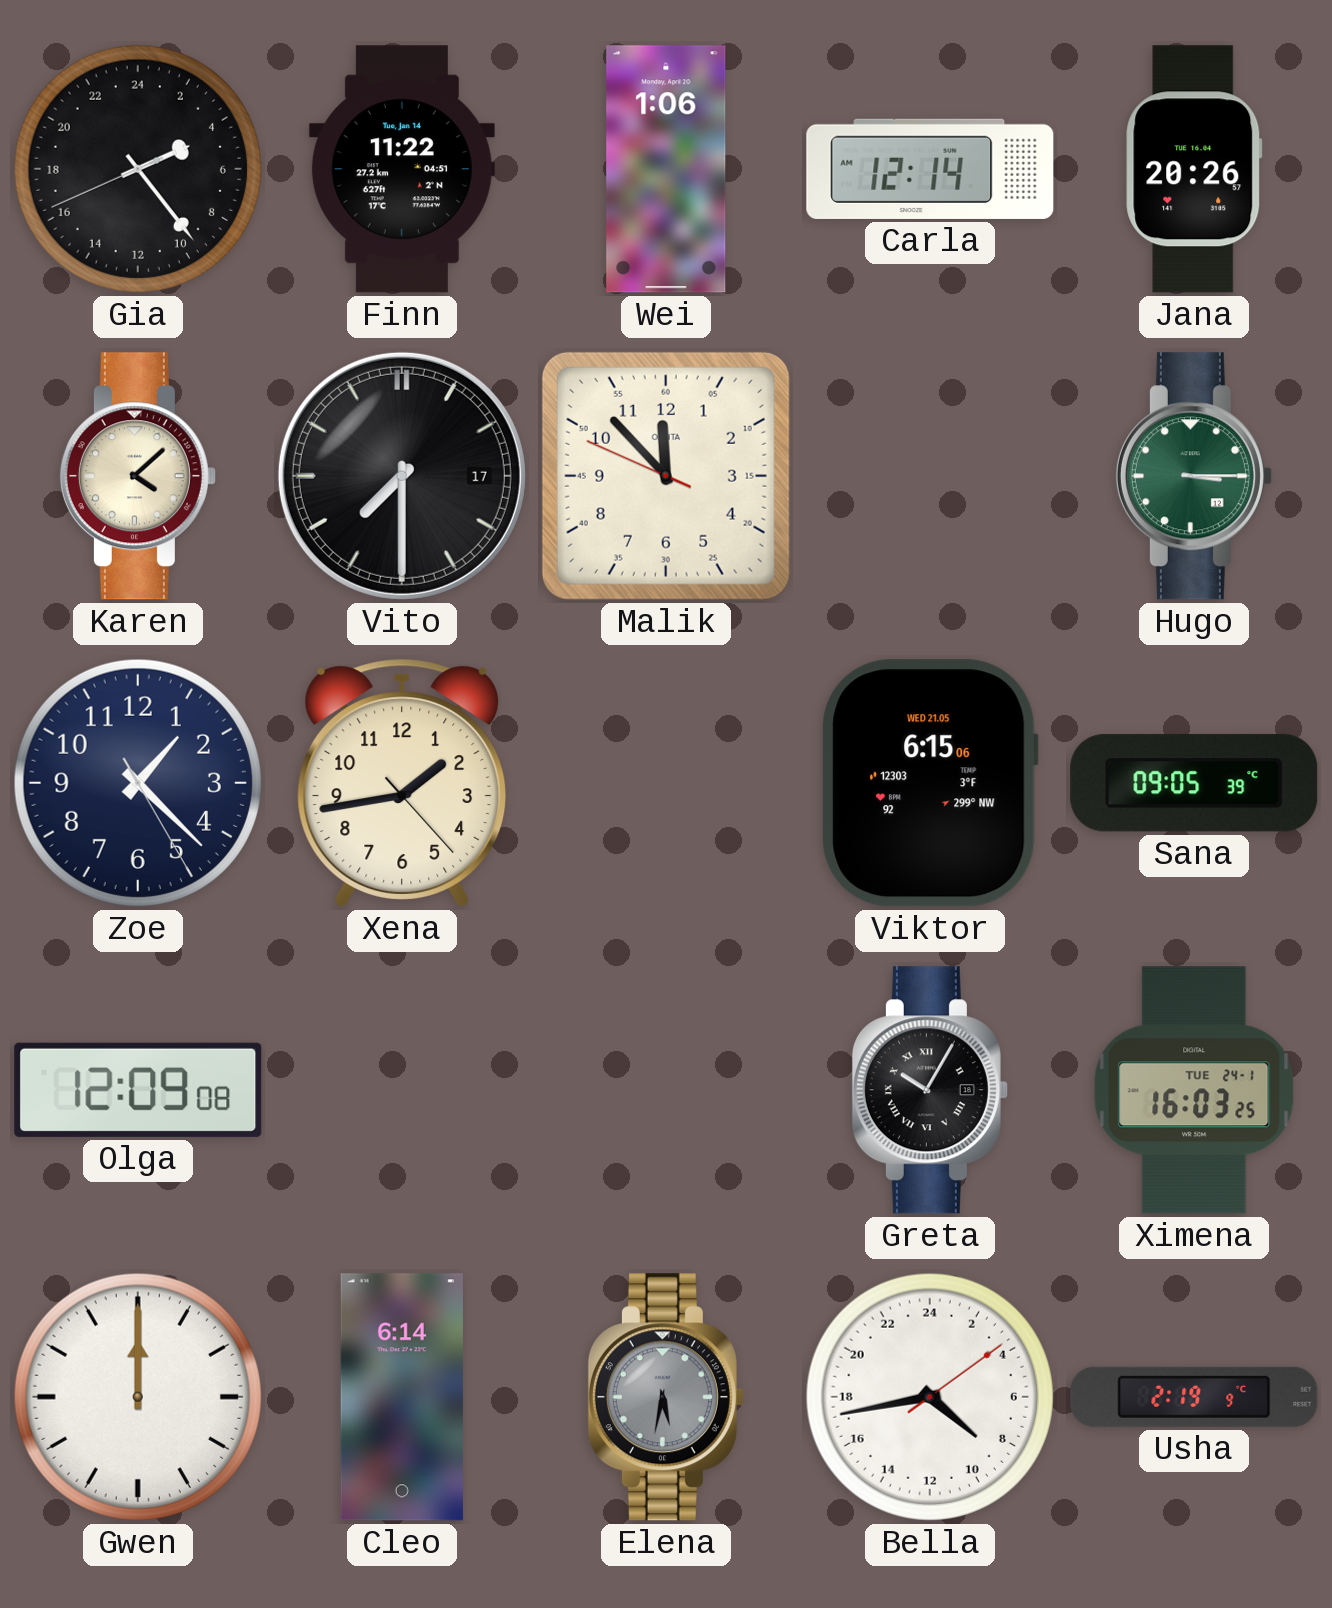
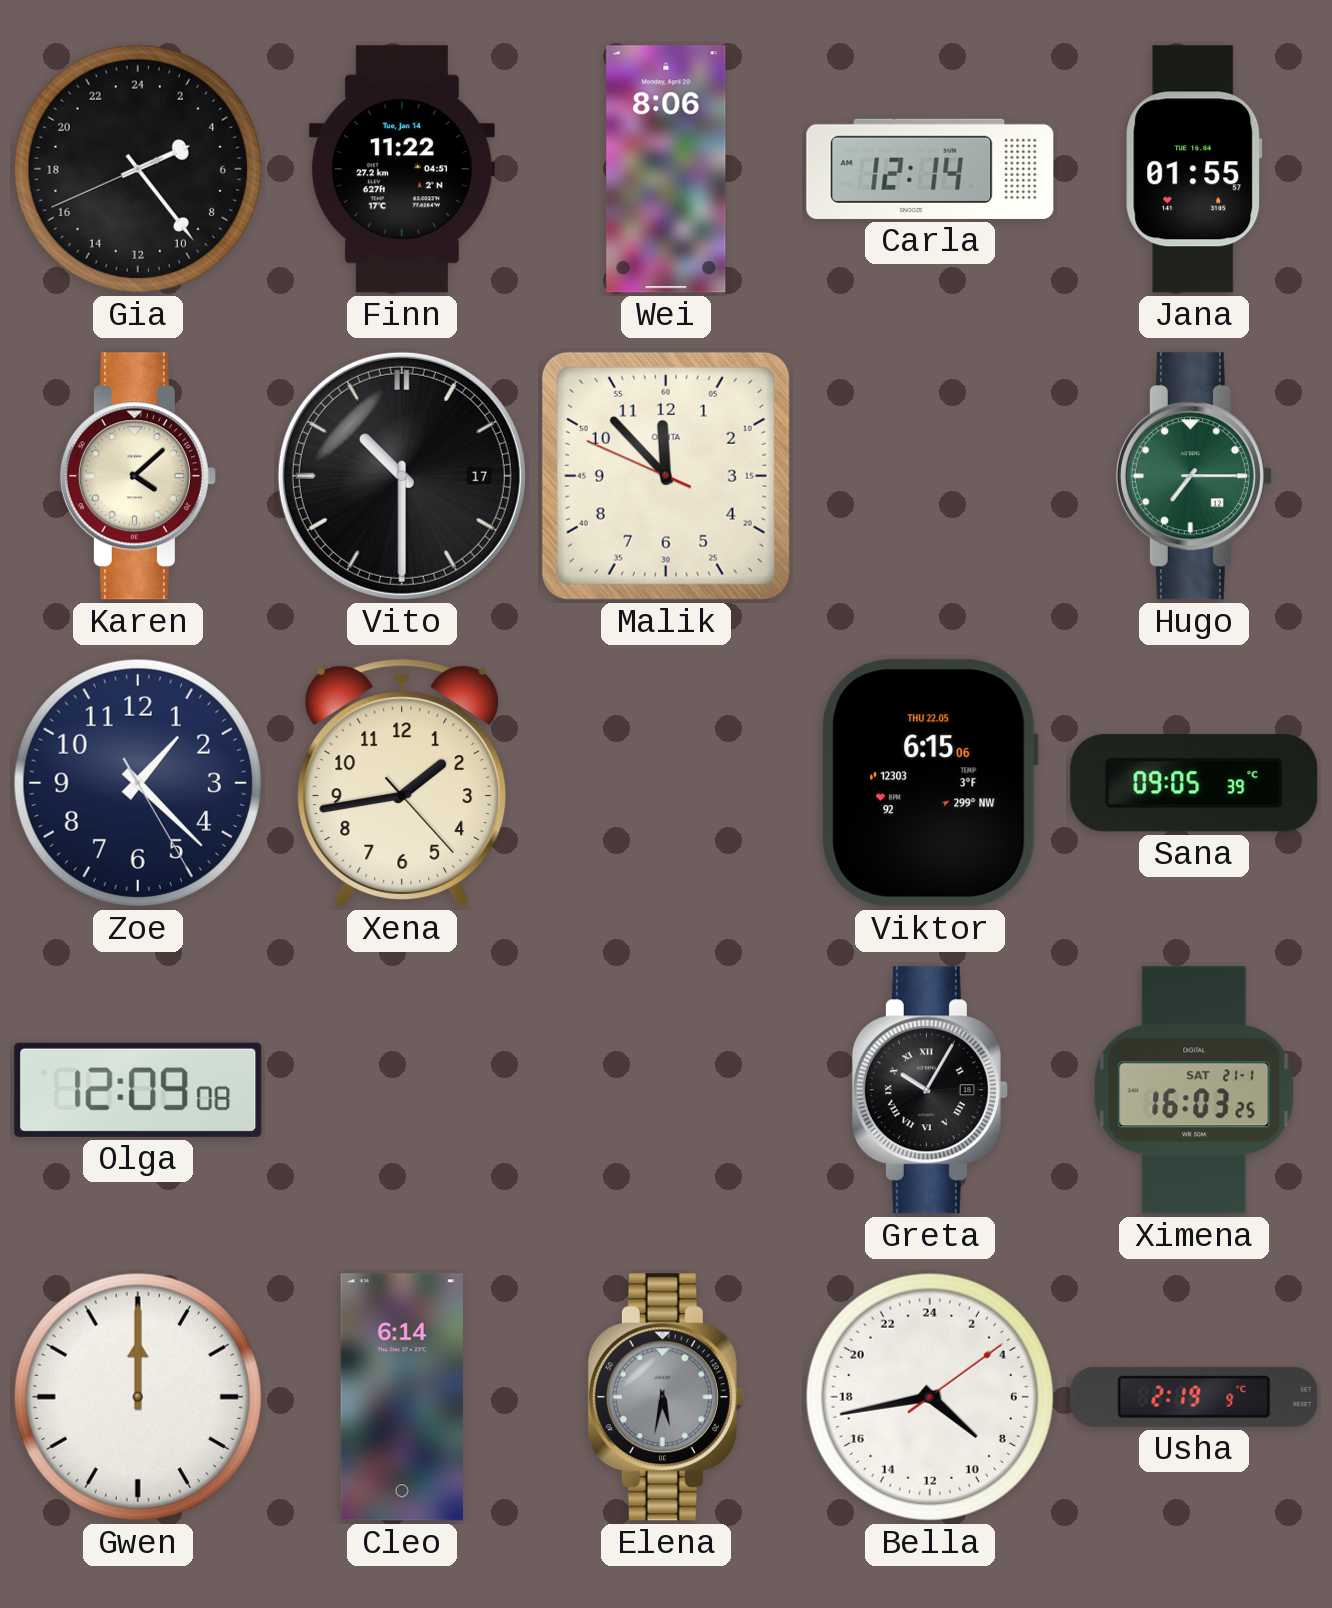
Wei: 1:06 -> 8:06 (666, 169)
Jana: 20:26 -> 01:55 (1194, 169)
Vito: 7:30 -> 10:30 (402, 476)
Hugo: 3:15 -> 7:15 (1194, 476)
Viktor date: WED 21.05 -> THU 22.05 (931, 783)
Ximena date: TUE 24-1 -> SAT 21-1 (1194, 1090)
